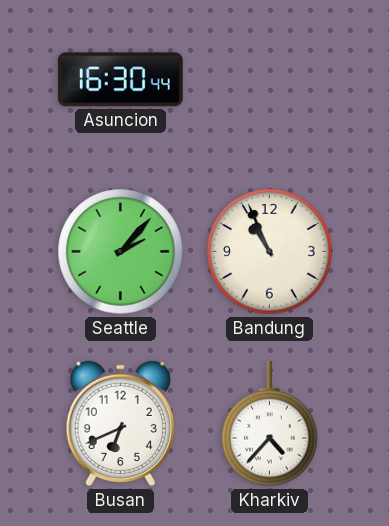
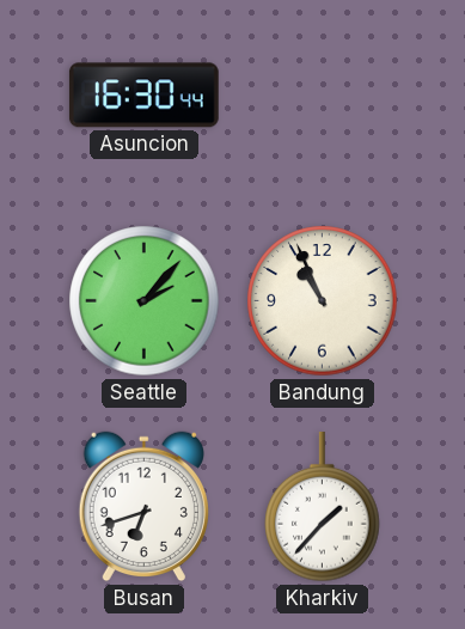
Busan: 6:41 -> 6:42 (143, 507)
Kharkiv: 4:37 -> 1:37 (323, 507)
